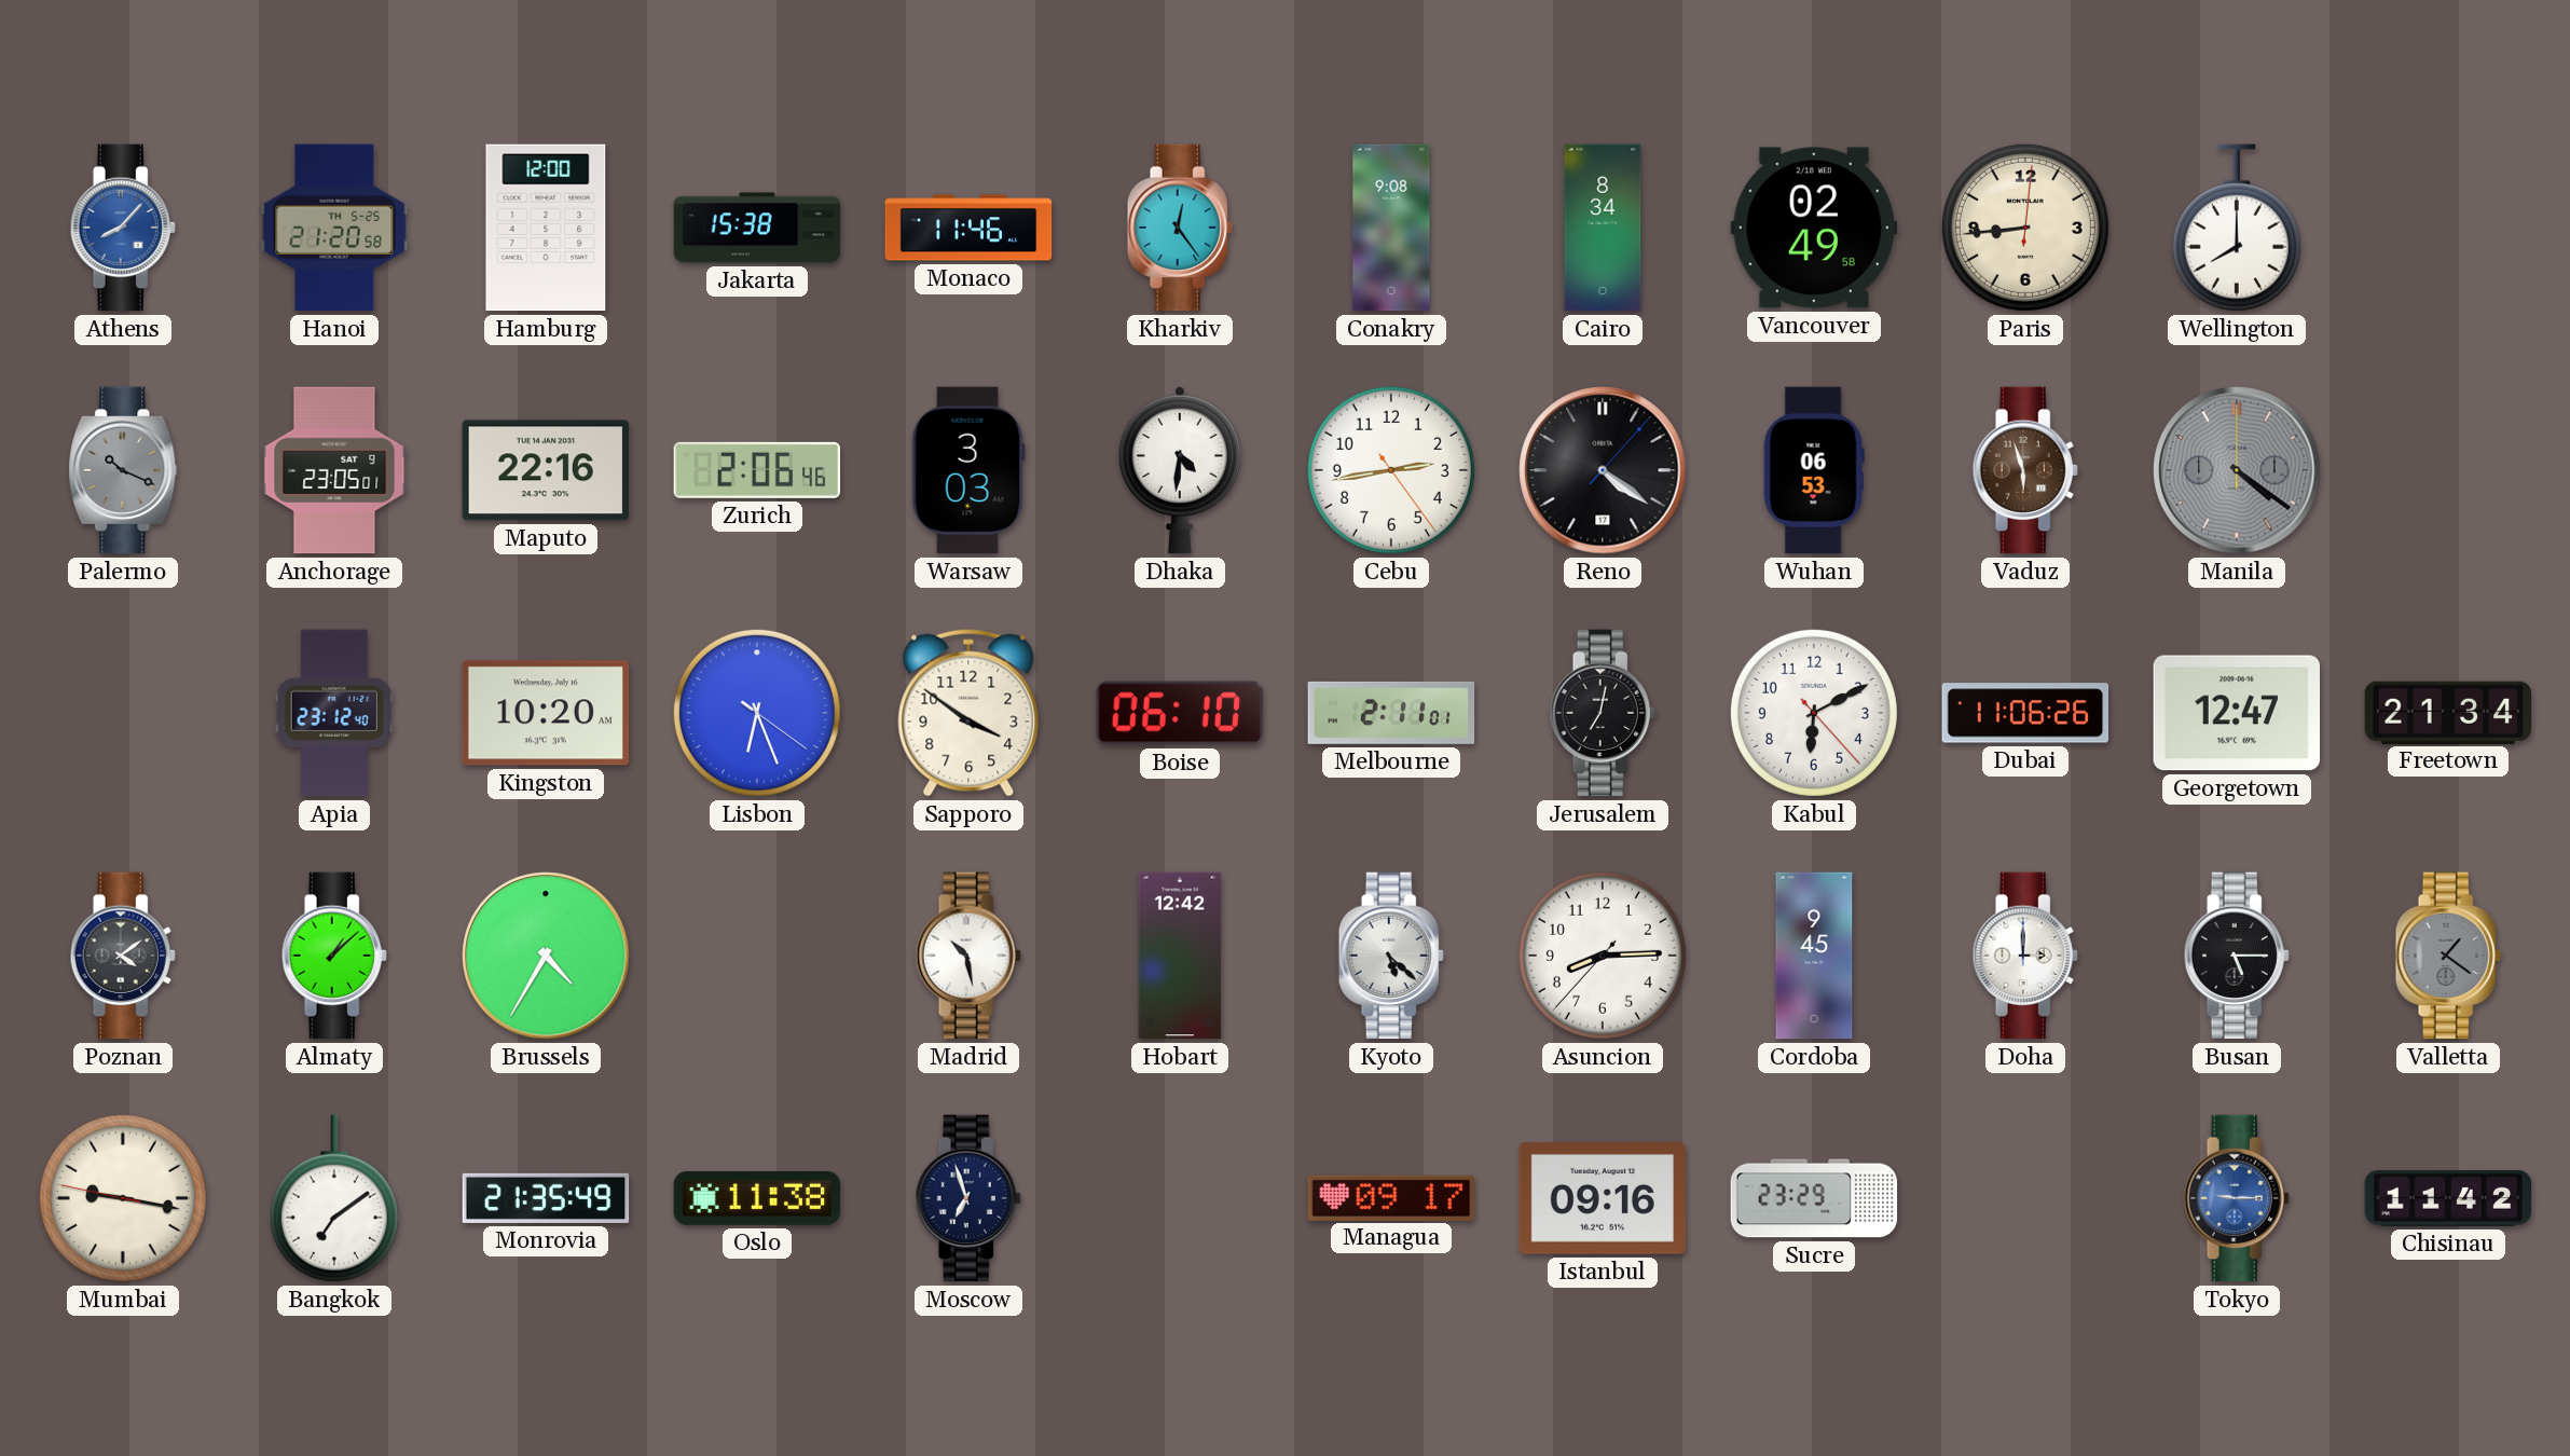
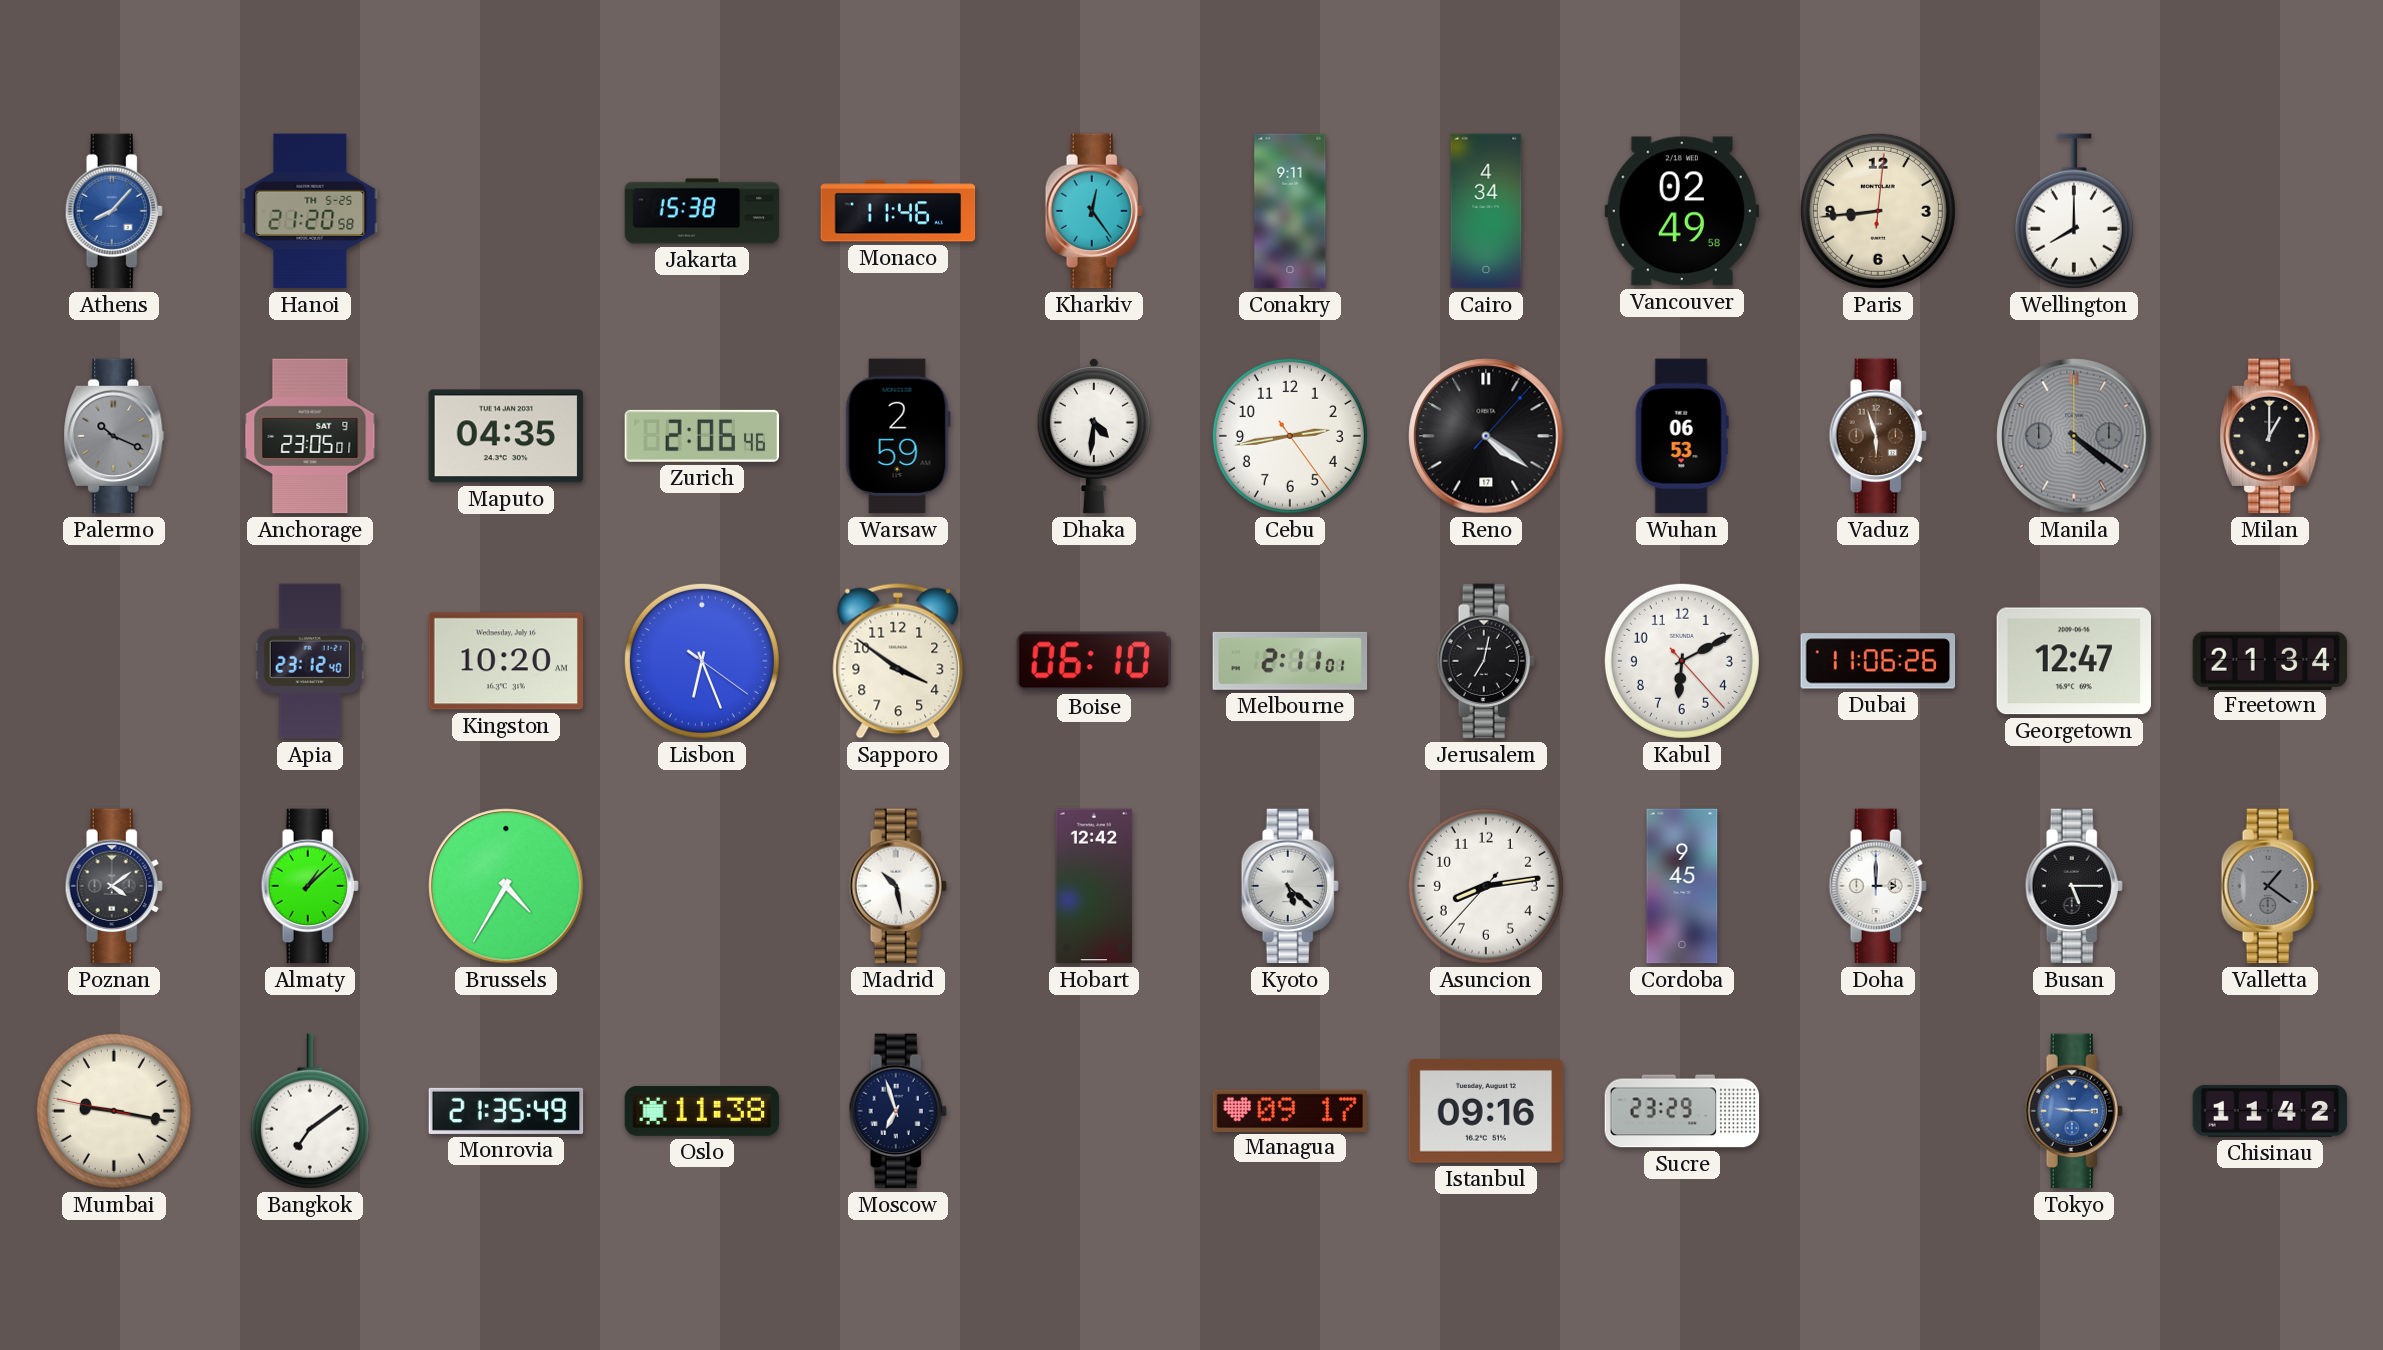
Hamburg: 12:00 -> none (546, 228)
Conakry: 9:08 -> 9:11 (1290, 211)
Cairo: 8:34 -> 4:34 (1486, 211)
Maputo: 22:16 -> 04:35 (505, 436)
Warsaw: 3:03 -> 2:59 (898, 436)
Milan: none -> 1:00 (2270, 436)
Asuncion: 8:14 -> 8:13 (1486, 886)
